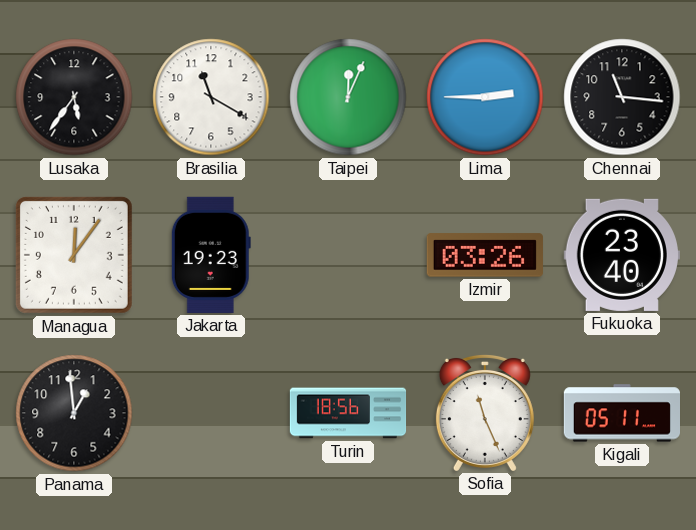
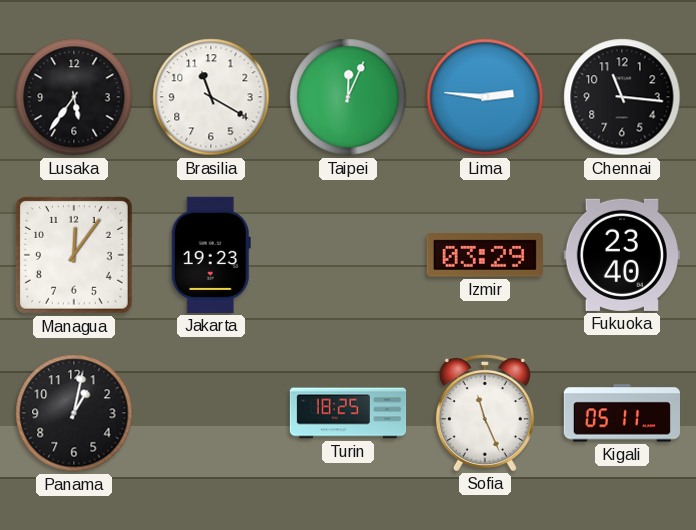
Lima: 2:45 -> 2:46 (485, 97)
Izmir: 03:26 -> 03:29 (485, 255)
Panama: 12:59 -> 1:02 (74, 413)
Turin: 18:56 -> 18:25 (348, 413)
